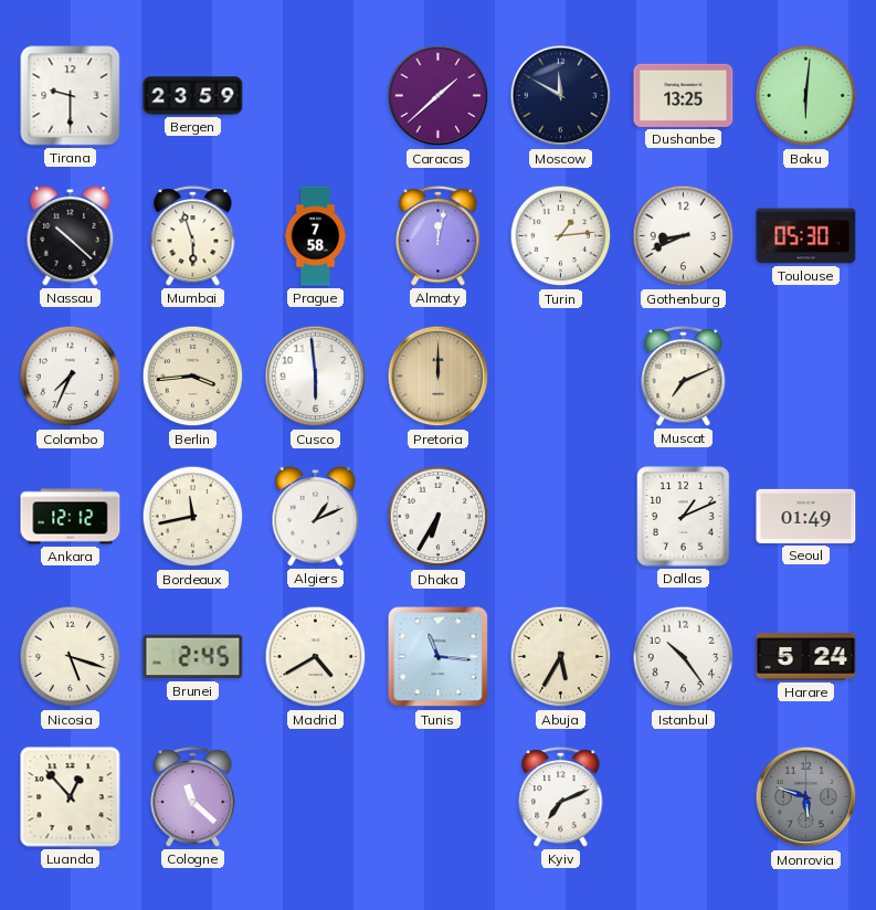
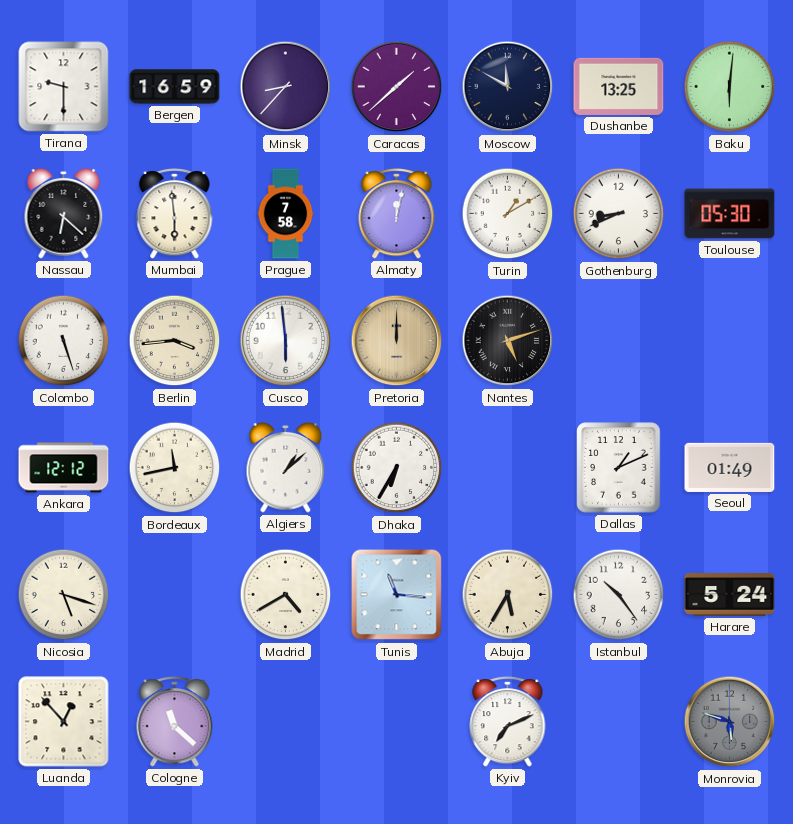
Bergen: 23:59 -> 16:59 (175, 87)
Minsk: none -> 8:37 (286, 87)
Nassau: 10:22 -> 6:22 (64, 213)
Mumbai: 5:57 -> 5:59 (175, 214)
Turin: 1:14 -> 1:10 (508, 214)
Colombo: 7:34 -> 5:27 (64, 341)
Nantes: none -> 5:12 (508, 341)
Muscat: 7:11 -> none (684, 377)
Algiers: 1:11 -> 1:08 (286, 467)
Brunei: 2:45 -> none (193, 657)
